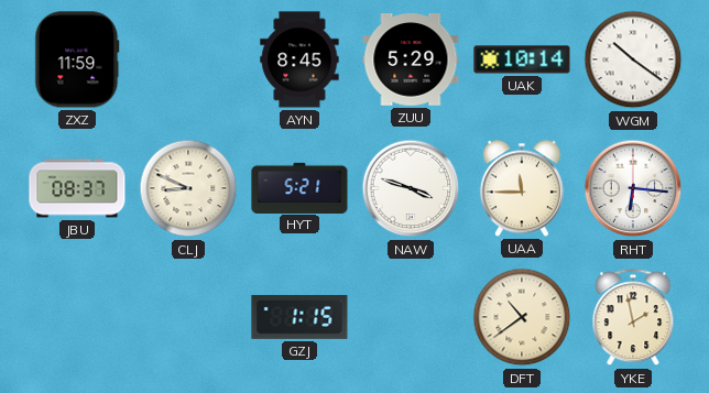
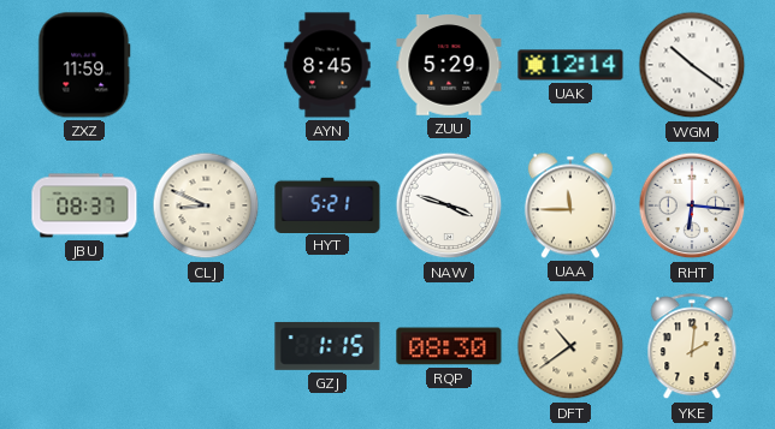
UAK: 10:14 -> 12:14 (570, 65)
RQP: none -> 08:30 (449, 346)
YKE: 1:58 -> 2:01 (692, 347)
